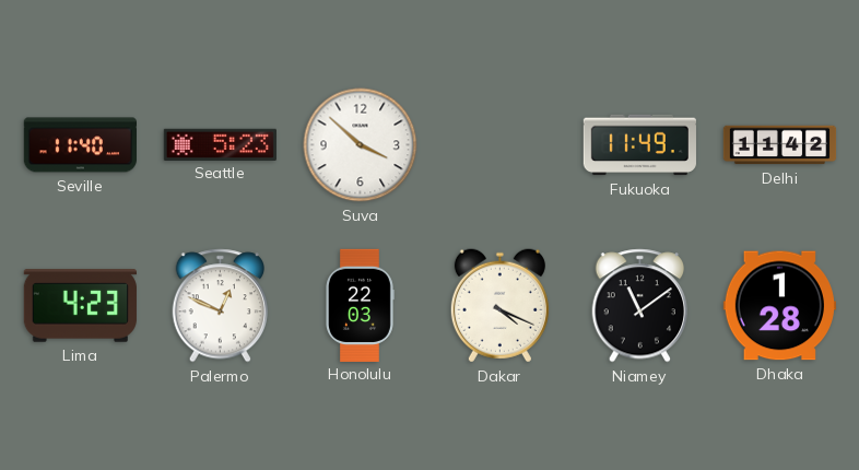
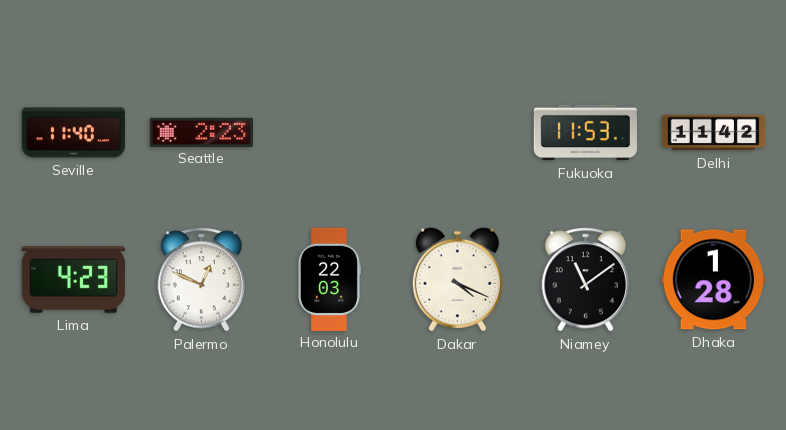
Seattle: 5:23 -> 2:23 (201, 132)
Suva: 3:52 -> none (361, 145)
Fukuoka: 11:49 -> 11:53 (585, 133)
